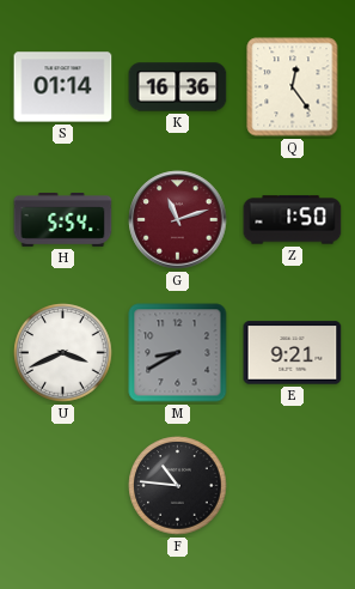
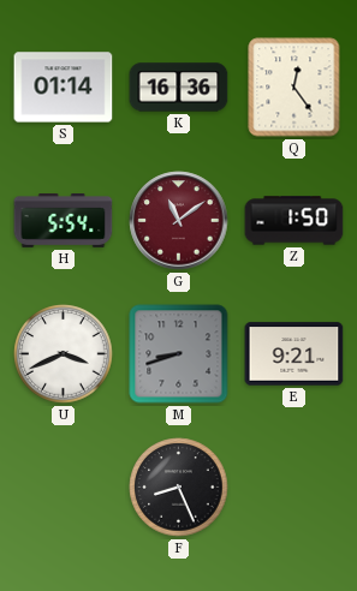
G: 11:12 -> 11:09 (179, 221)
M: 8:40 -> 8:42 (179, 354)
F: 10:46 -> 8:26 (179, 488)
